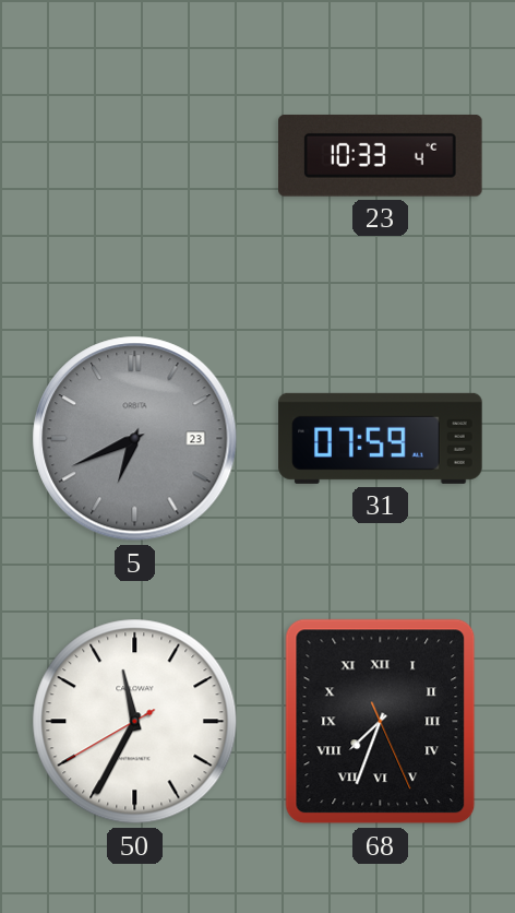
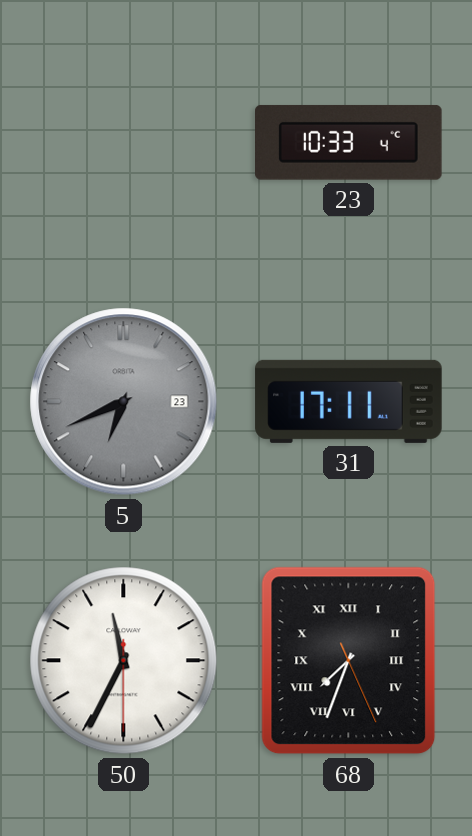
31: 07:59 -> 17:11 (349, 401)
50: 11:34:40 -> 11:34:30 (124, 661)
